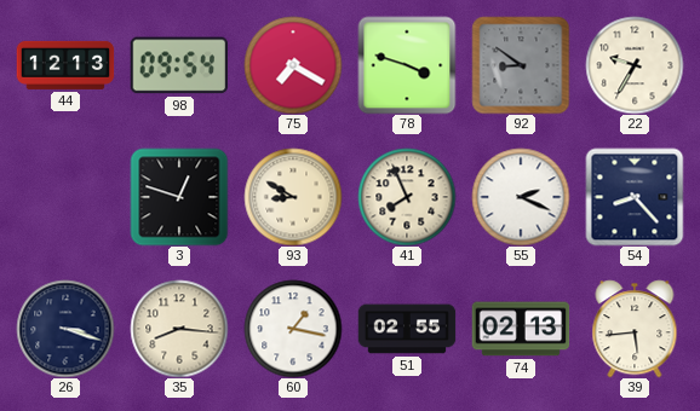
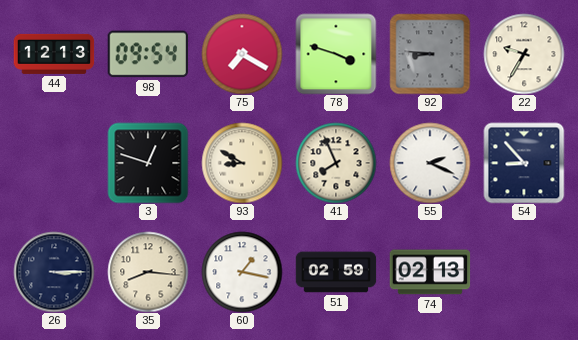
92: 8:51 -> 8:46 (430, 54)
54: 8:23 -> 8:53 (524, 163)
26: 3:18 -> 3:15 (54, 272)
51: 02:55 -> 02:59 (336, 272)
39: 5:44 -> none (635, 329)
